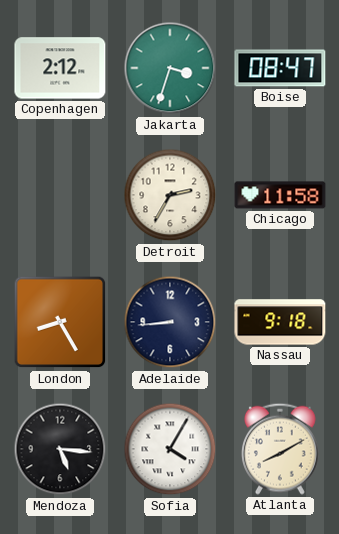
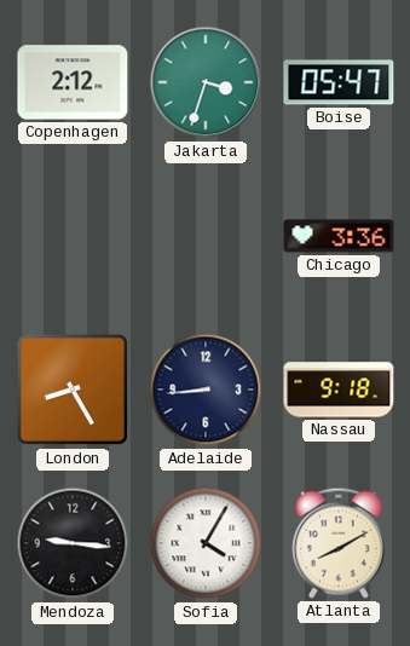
Boise: 08:47 -> 05:47 (339, 82)
Detroit: 2:35 -> none (170, 195)
Chicago: 11:58 -> 3:36 (339, 236)
Mendoza: 5:16 -> 9:16 (73, 543)
